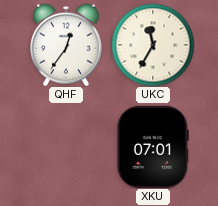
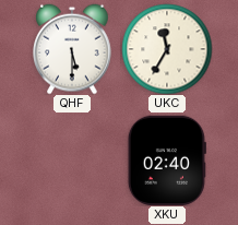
QHF: 12:36 -> 5:30 (72, 49)
XKU: 07:01 -> 02:40 (167, 159)
